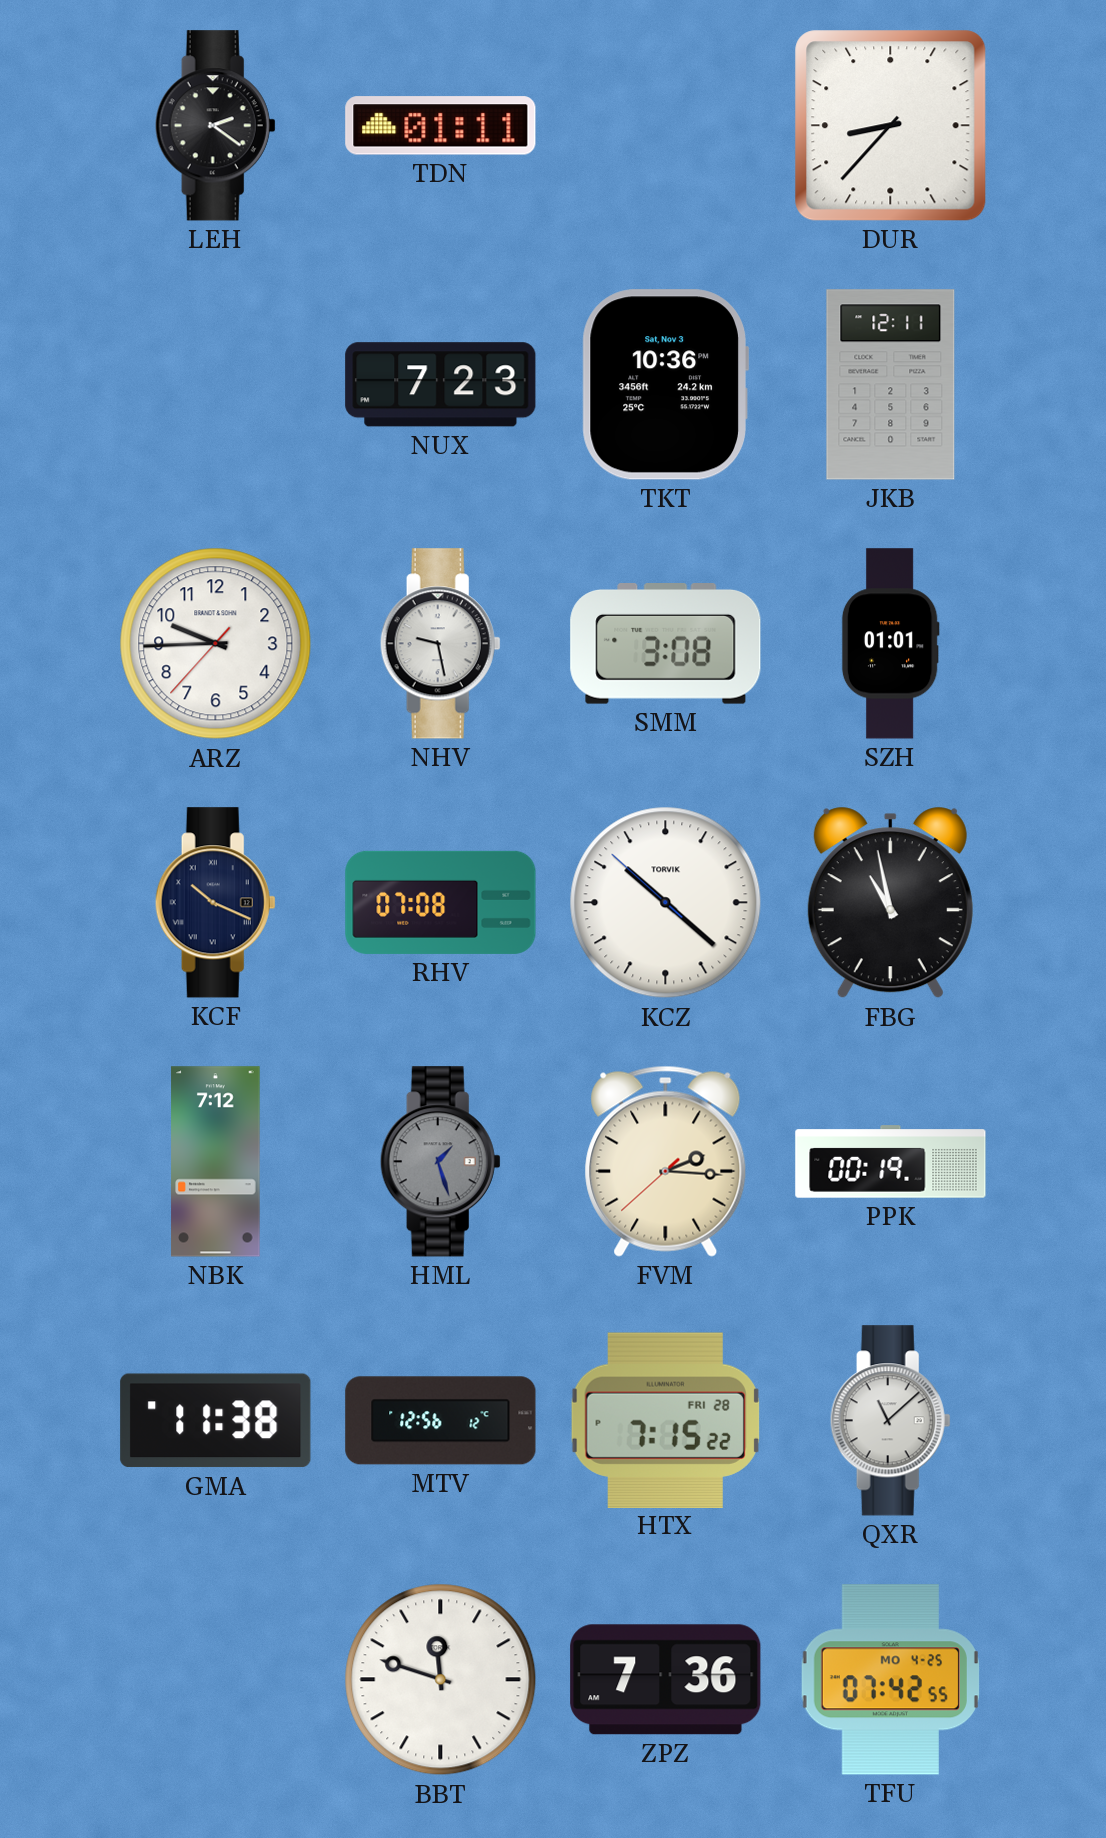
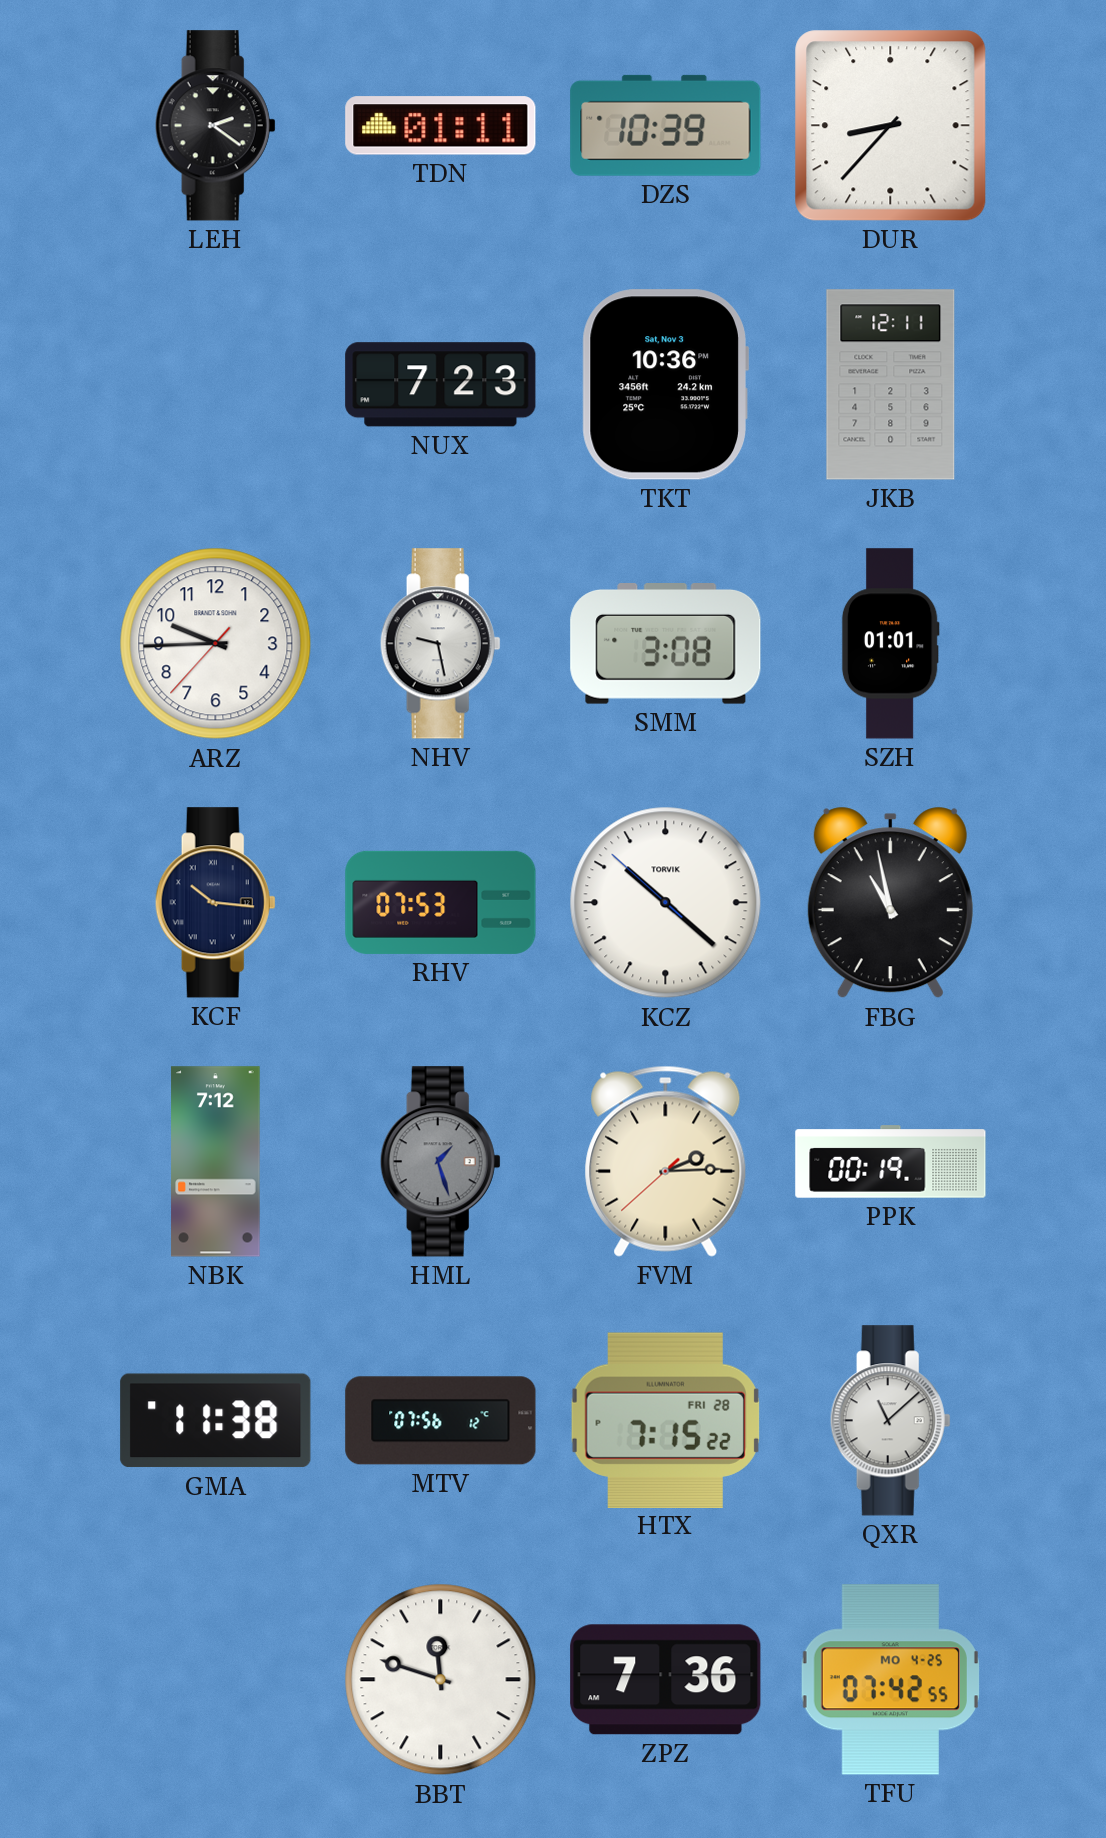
DZS: none -> 10:39 (666, 125)
KCF: 10:19 -> 10:16 (215, 903)
RHV: 07:08 -> 07:53 (441, 902)
FVM: 2:15 -> 2:14 (666, 1161)
MTV: 12:56 -> 07:56 (441, 1421)
